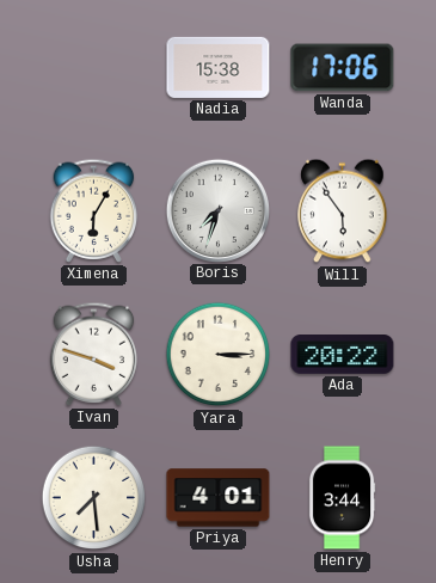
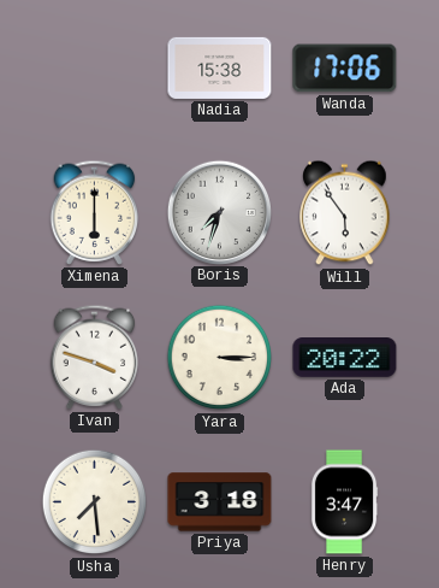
Ximena: 6:05 -> 6:00 (95, 212)
Priya: 4:01 -> 3:18 (220, 502)
Henry: 3:44 -> 3:47 (344, 502)
